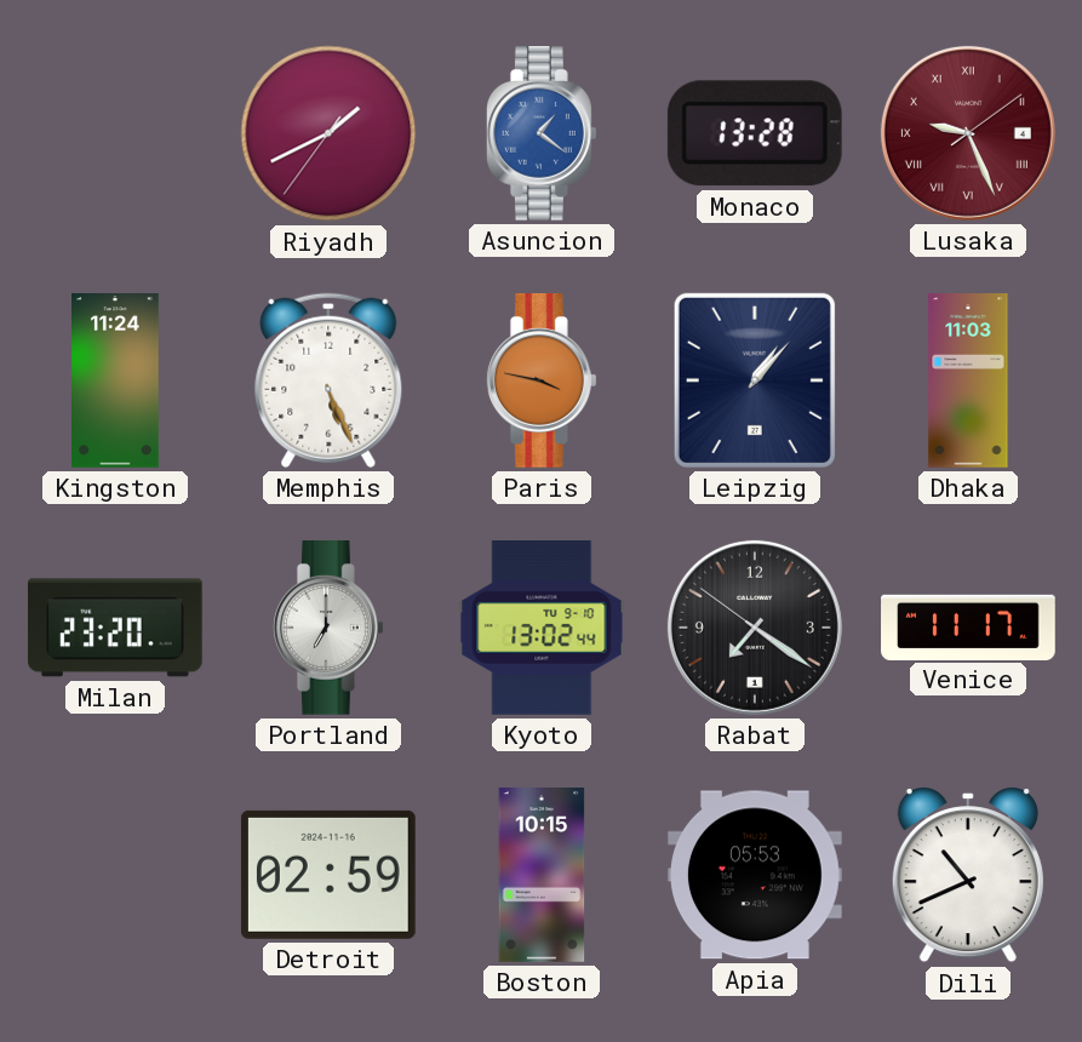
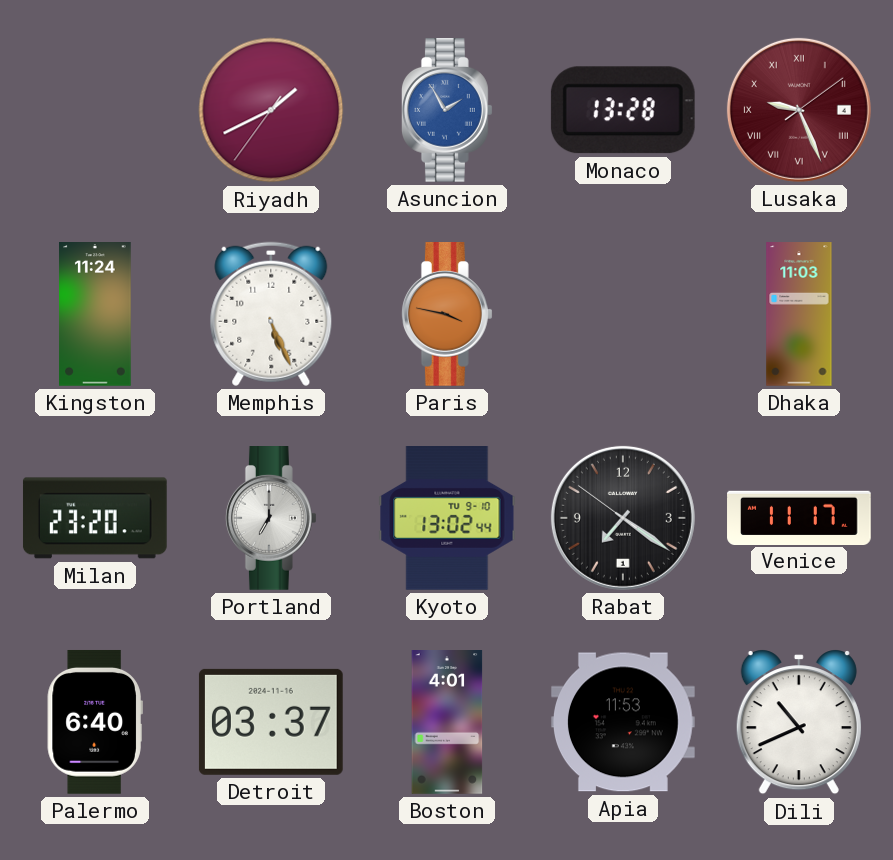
Asuncion: 1:21 -> 1:55 (447, 111)
Leipzig: 1:07 -> none (755, 380)
Palermo: none -> 6:40 (95, 722)
Detroit: 02:59 -> 03:37 (271, 722)
Boston: 10:15 -> 4:01 (447, 723)
Apia: 05:53 -> 11:53 (623, 722)
